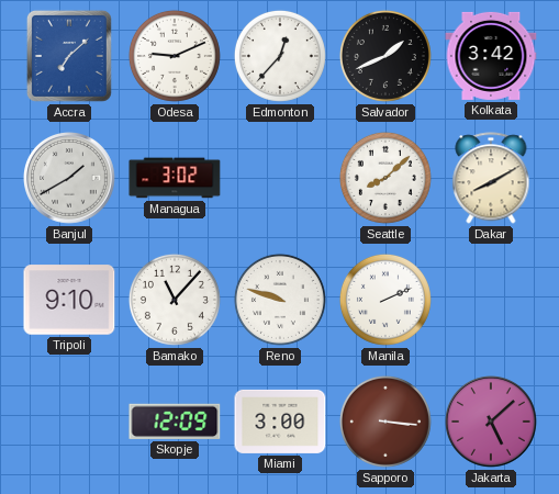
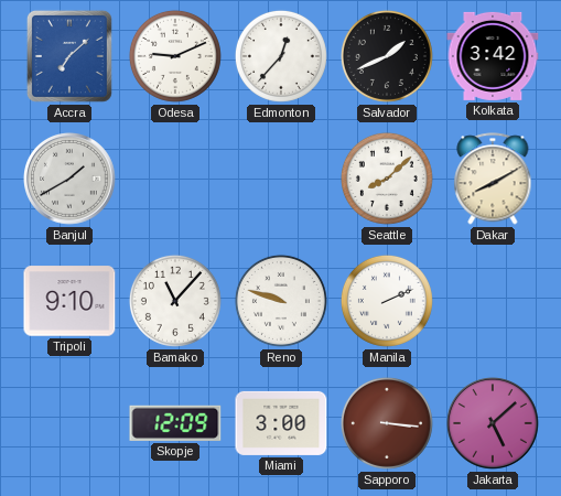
Managua: 3:02 -> none (175, 178)
